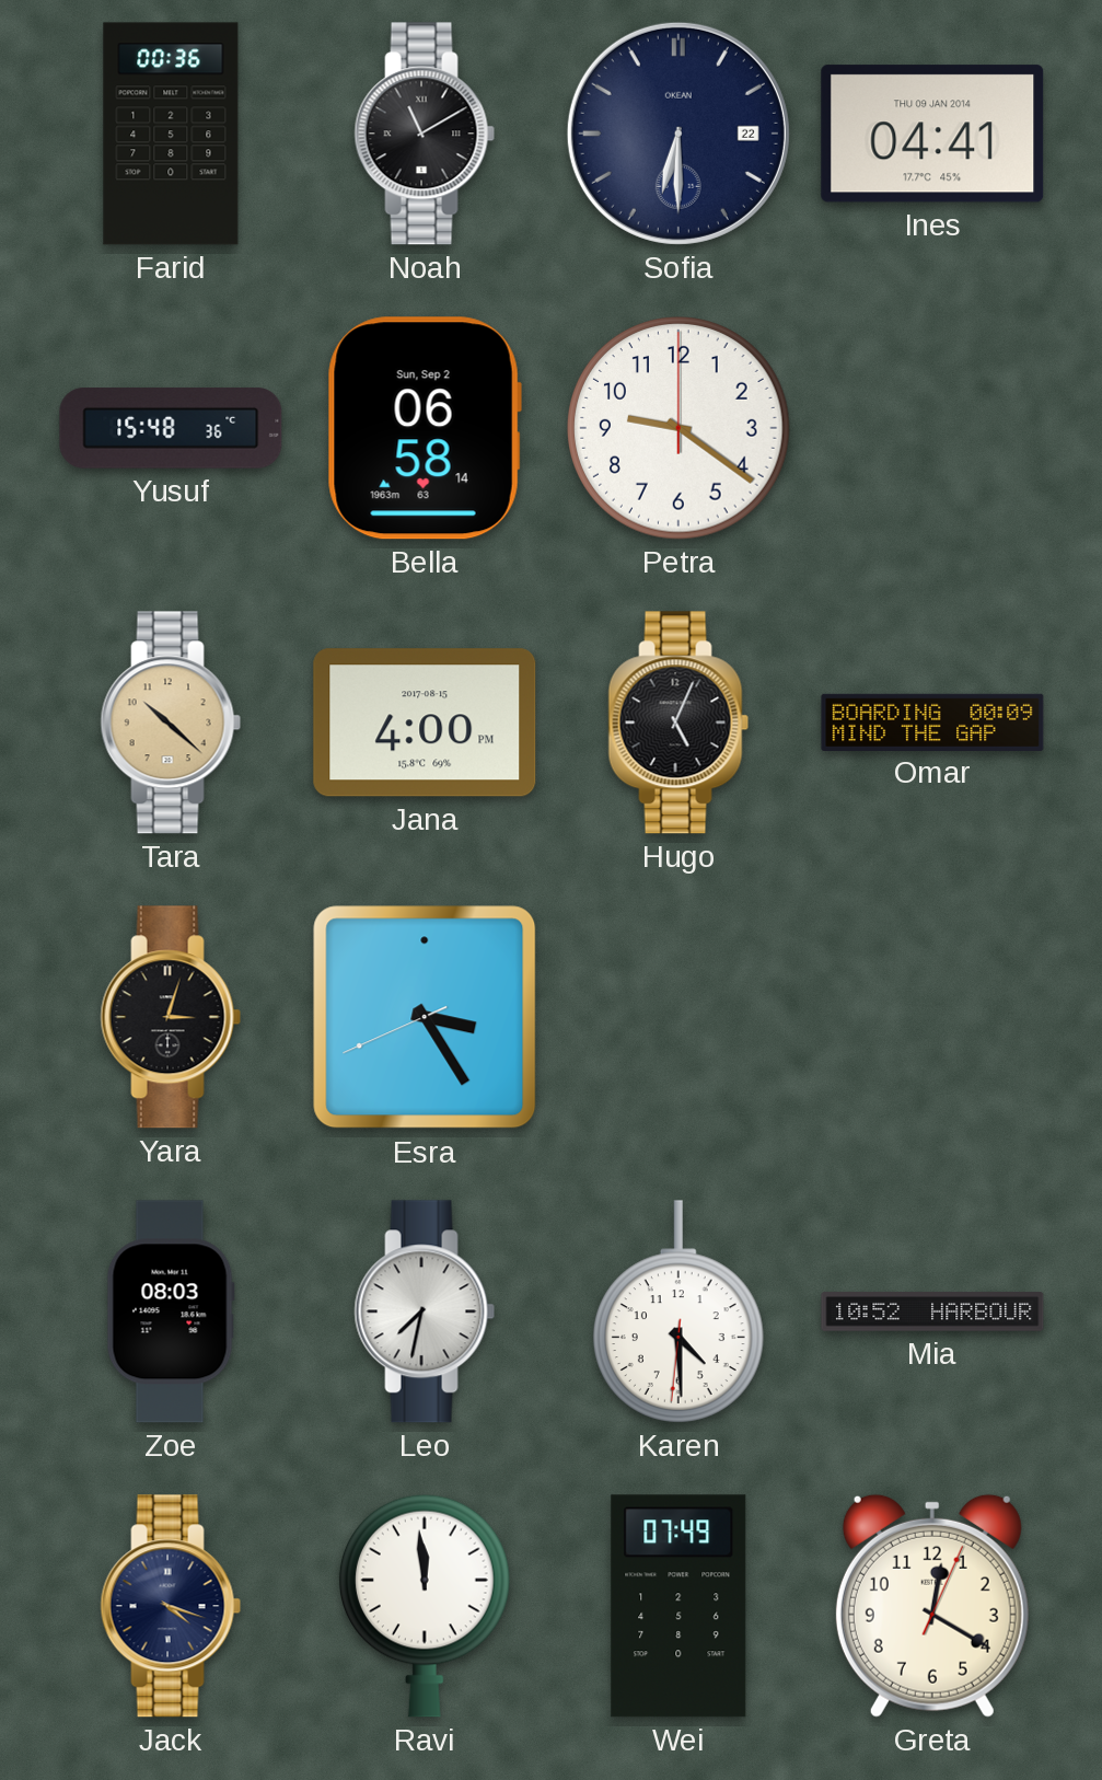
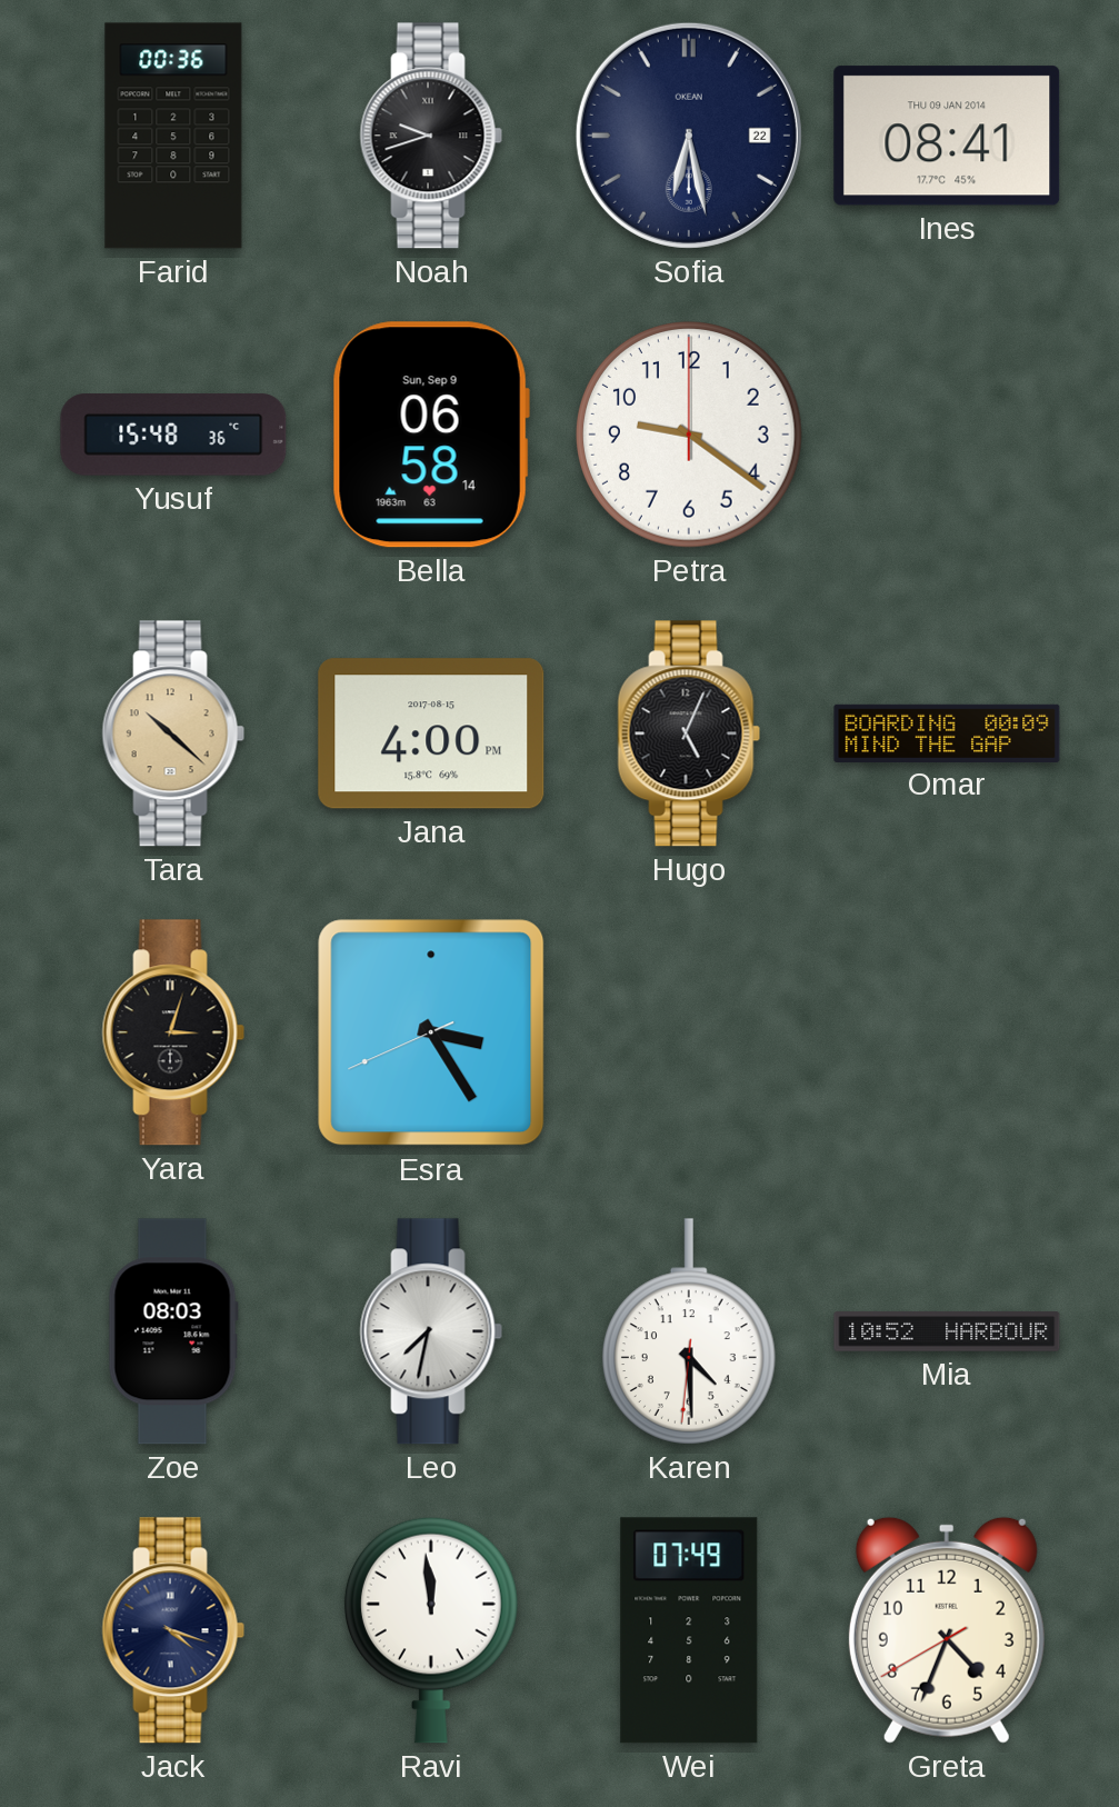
Noah: 11:10 -> 9:42 (431, 136)
Sofia: 6:30 -> 6:28 (689, 136)
Ines: 04:41 -> 08:41 (947, 136)
Bella date: Sun, Sep 2 -> Sun, Sep 9 (431, 435)
Greta: 12:20 -> 4:33 (947, 1630)
